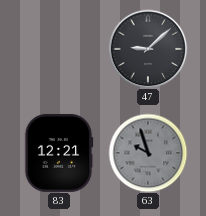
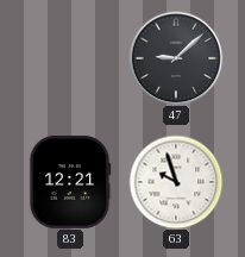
63 dial: grey -> white (176, 182)
